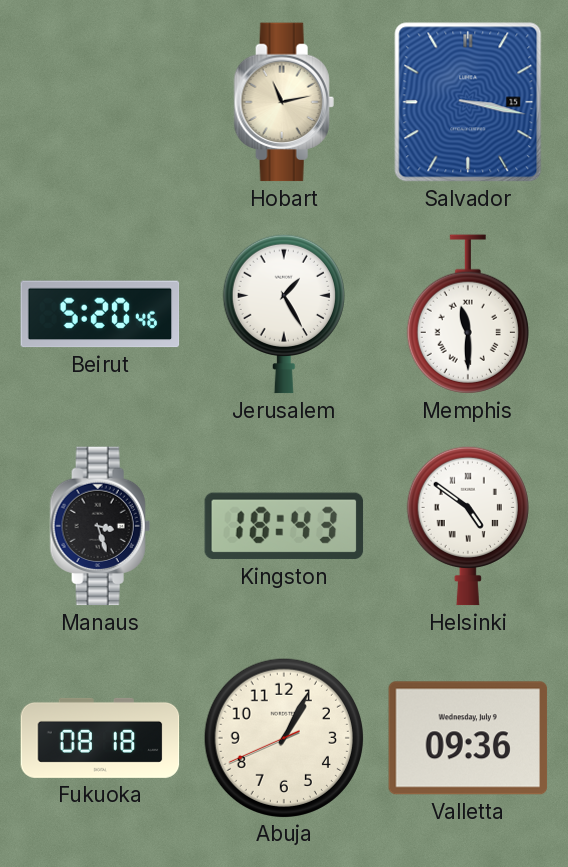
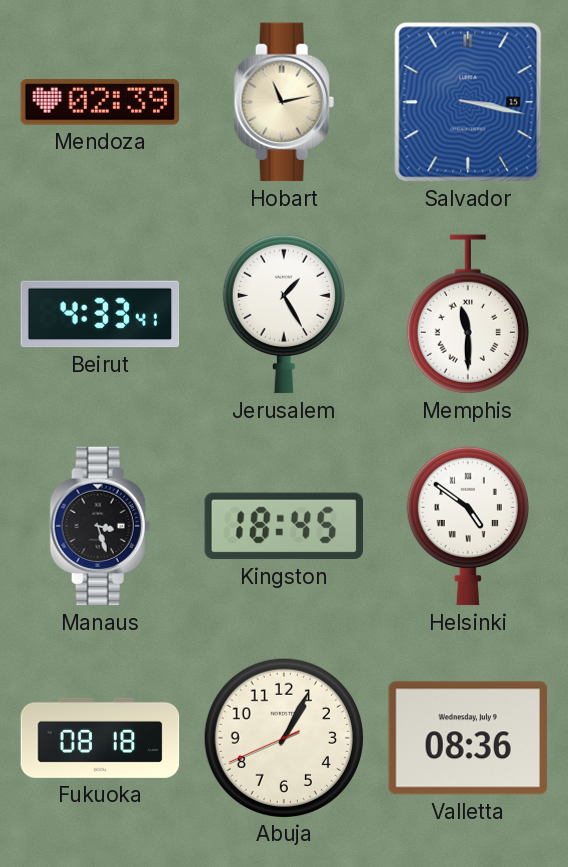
Mendoza: none -> 02:39 (100, 102)
Beirut: 5:20 -> 4:33 (100, 314)
Kingston: 18:43 -> 18:45 (284, 526)
Valletta: 09:36 -> 08:36 (468, 738)
